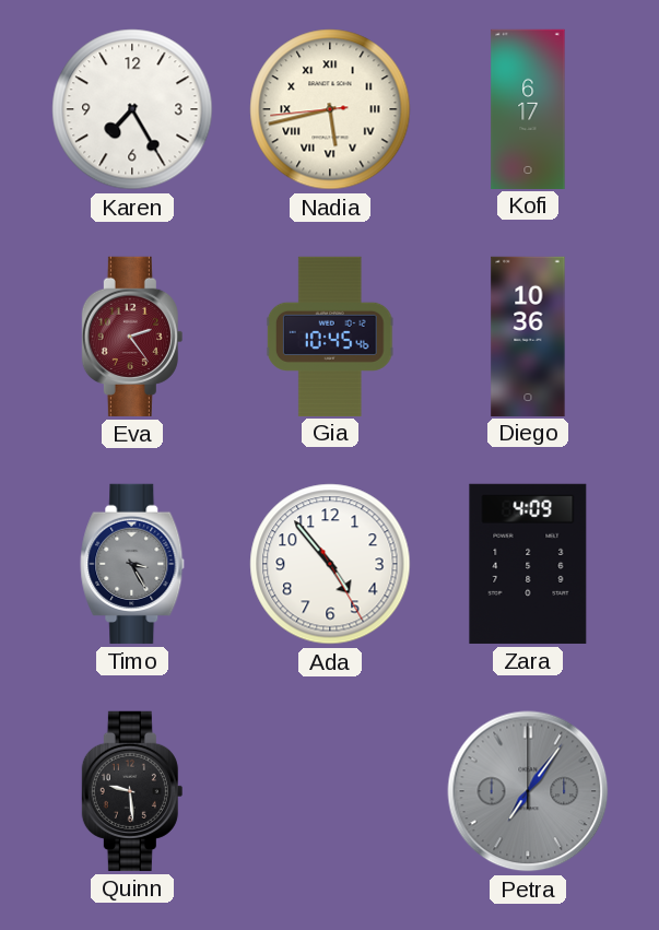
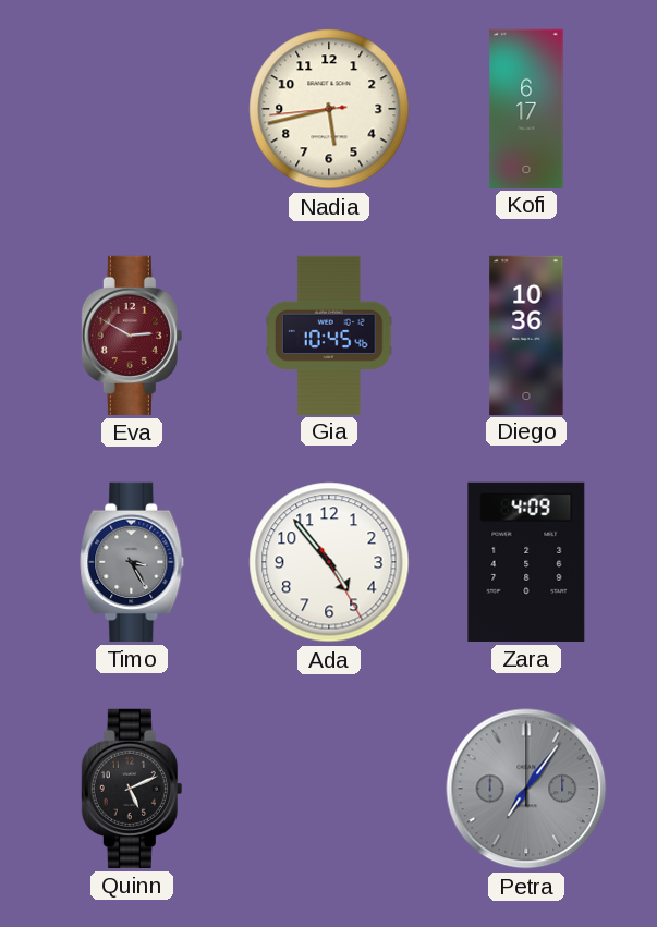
Karen: 7:25 -> none (132, 109)
Nadia numerals: Roman -> Arabic (329, 109)
Eva: 2:24 -> 2:50 (132, 336)
Quinn: 9:29 -> 5:11 (132, 789)
